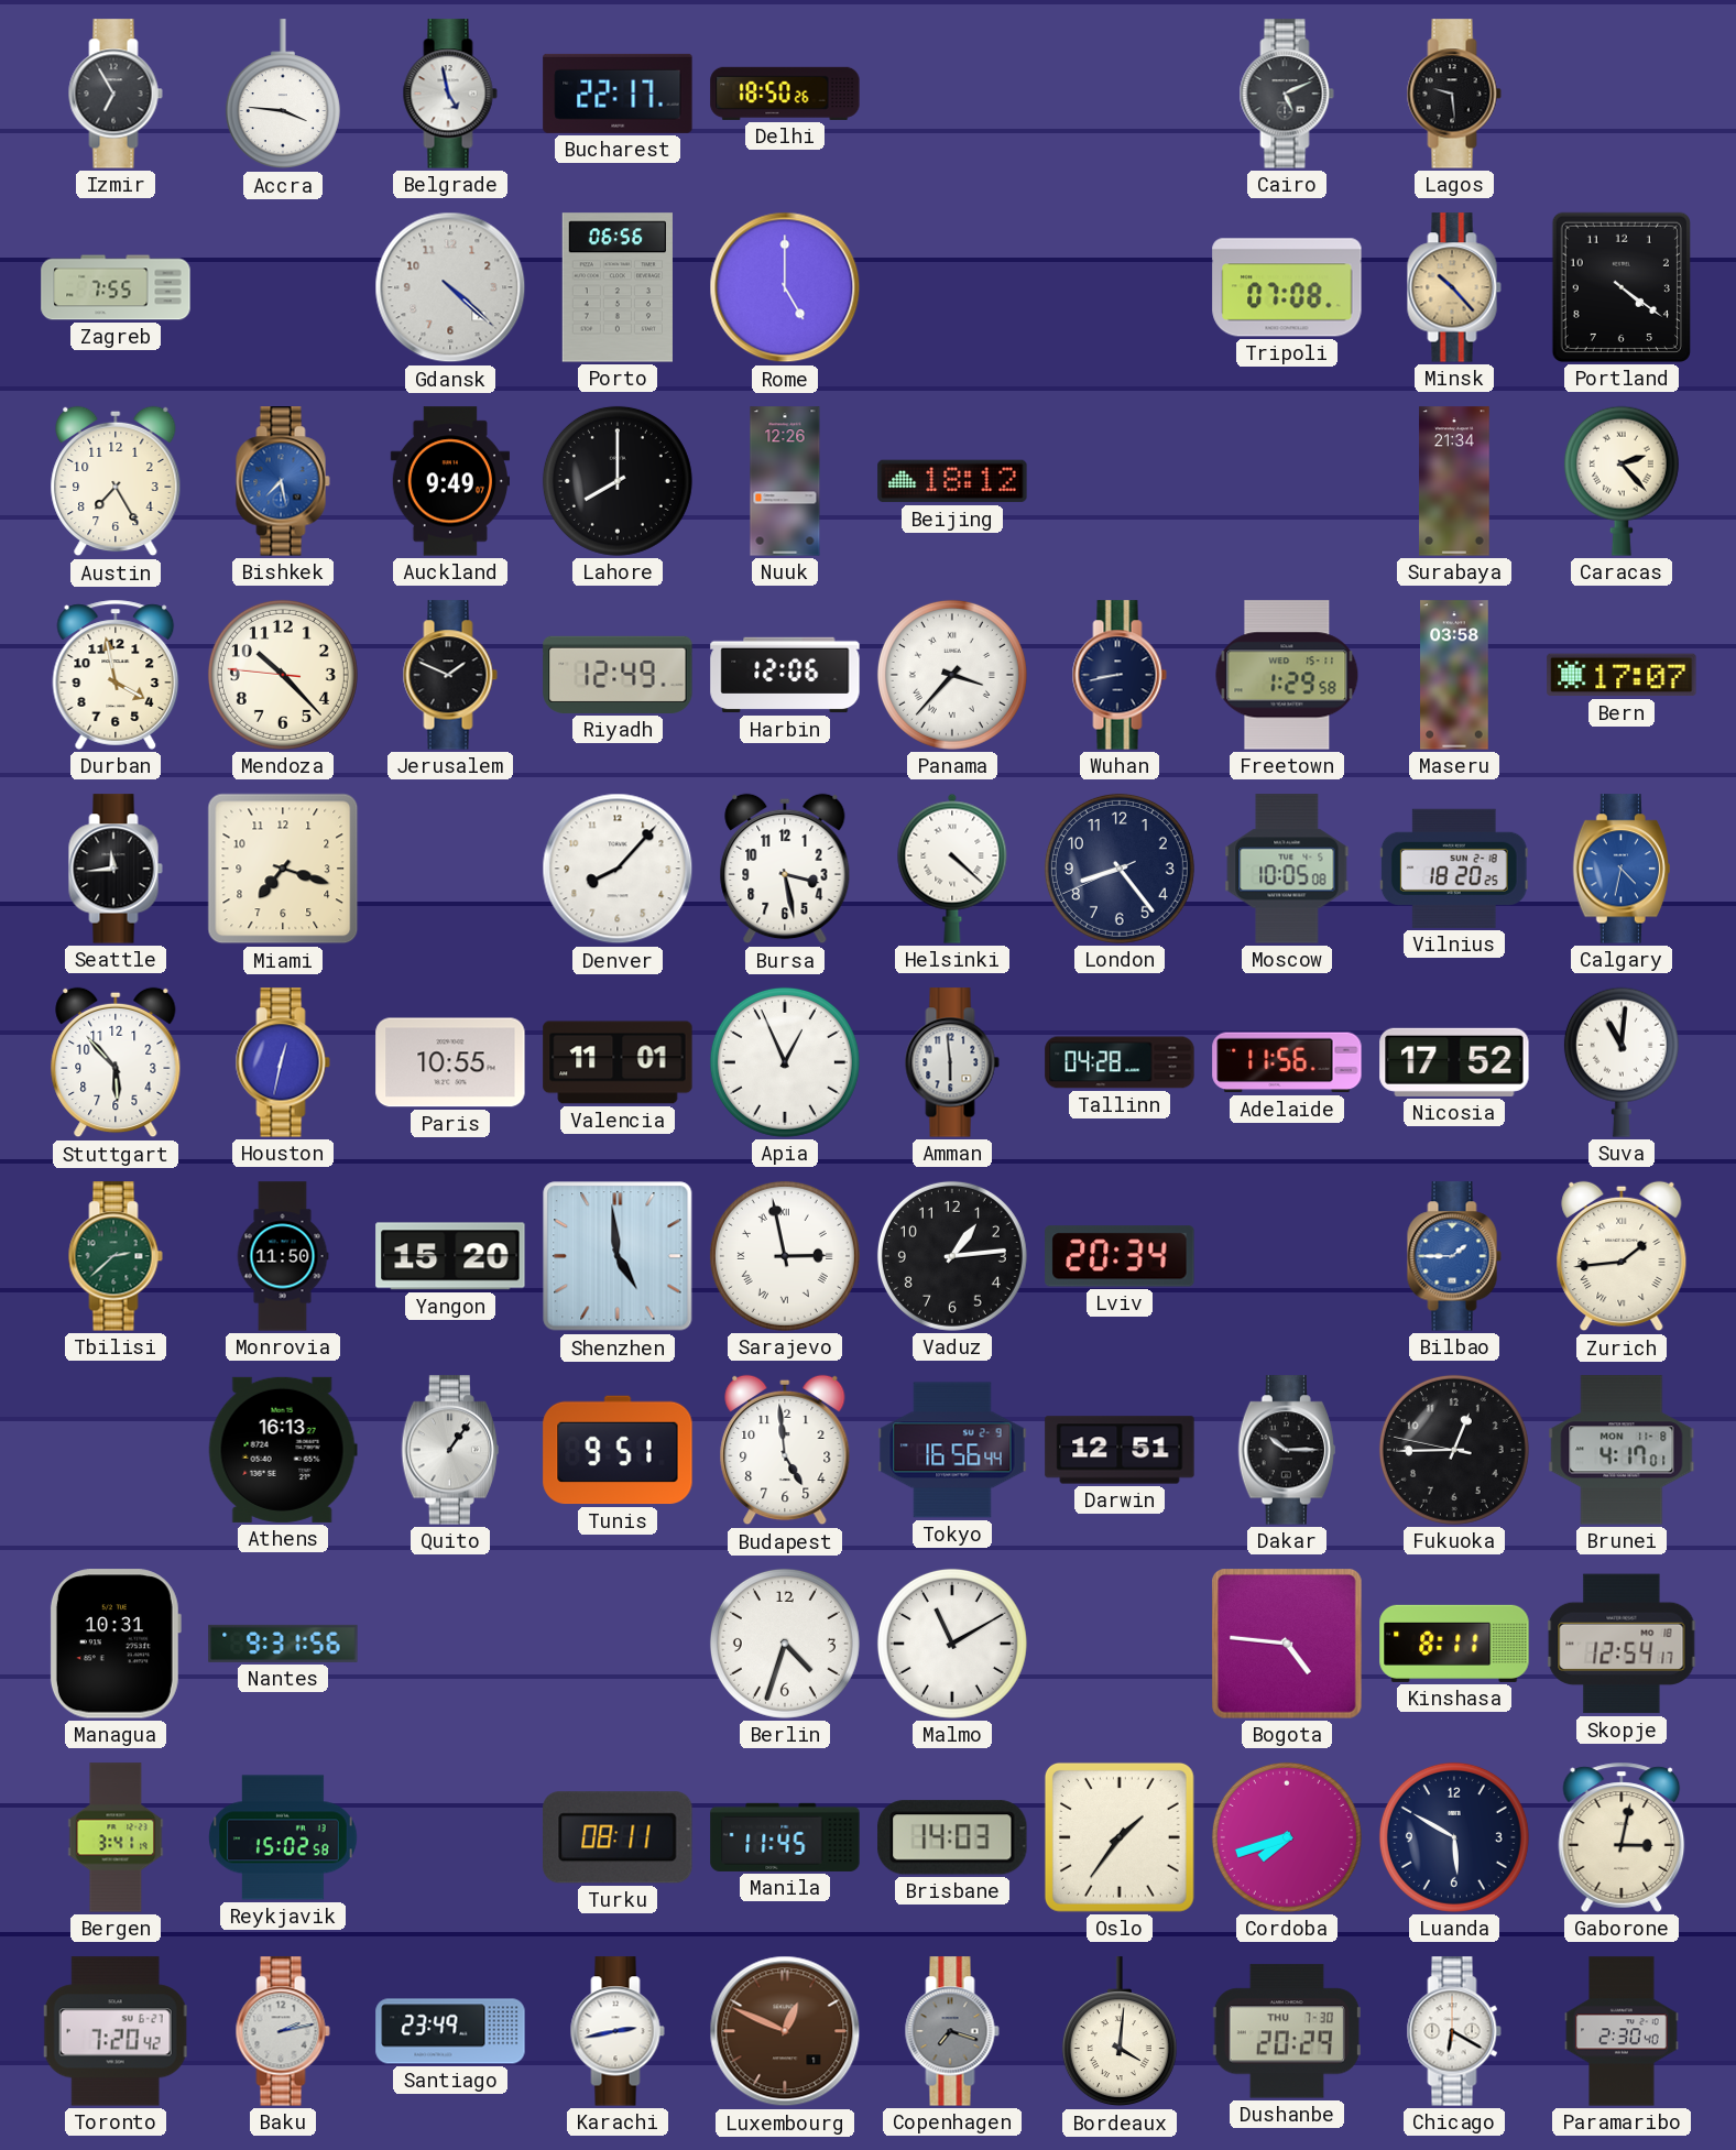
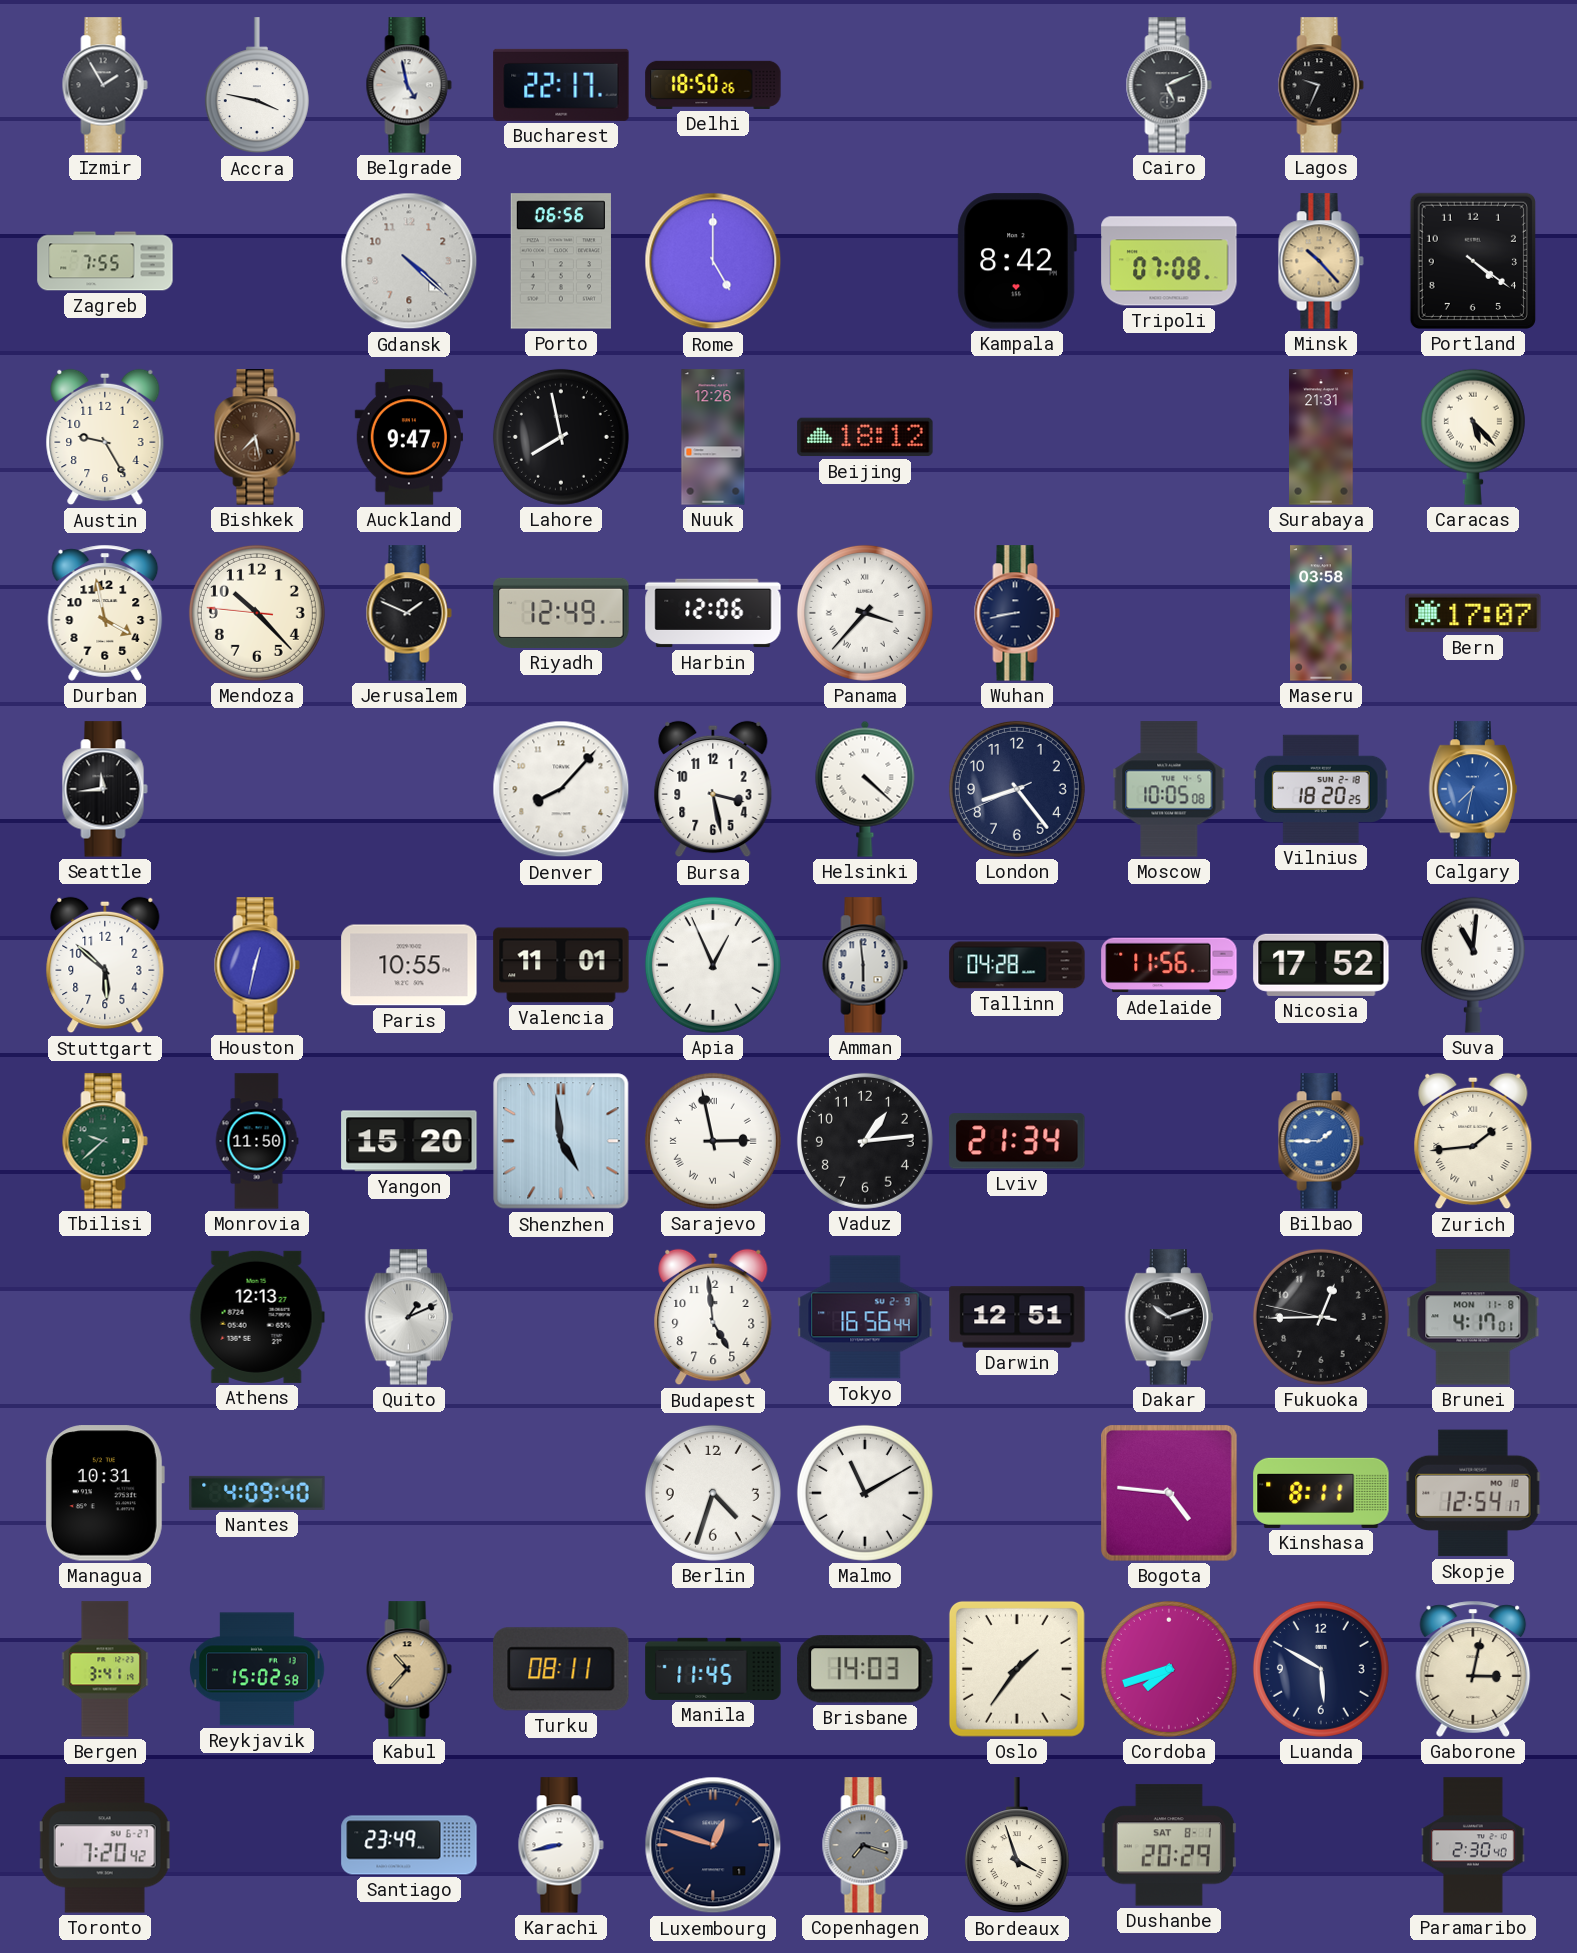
Izmir: 6:55 -> 1:55 (105, 85)
Accra: 3:46 -> 3:47 (257, 86)
Lagos: 9:29 -> 9:34 (1321, 85)
Kampala: none -> 8:42 (1017, 261)
Austin: 7:25 -> 9:25 (105, 437)
Bishkek dial: blue -> brown (257, 437)
Auckland: 9:49 -> 9:47 (408, 437)
Lahore: 8:00 -> 7:58 (561, 437)
Surabaya: 21:34 -> 21:31 (1321, 437)
Caracas: 2:23 -> 5:23 (1473, 437)
Freetown: 1:29 -> none (1287, 675)
Miami: 7:18 -> none (283, 869)
Calgary: 4:32 -> 7:32 (1472, 789)
Stuttgart: 5:53 -> 5:52 (105, 965)
Tbilisi: 2:38 -> 9:38 (105, 1141)
Lviv: 20:34 -> 21:34 (1017, 1141)
Athens: 16:13 -> 12:13 (257, 1317)
Quito: 1:06 -> 1:11 (408, 1317)
Tunis: 9:51 -> none (618, 1450)
Dakar: 10:15 -> 10:12 (1168, 1317)
Nantes: 9:31 -> 4:09 (257, 1493)
Kabul: none -> 10:37 (409, 1669)
Baku: 2:13 -> none (283, 2031)
Karachi: 2:43 -> 8:43 (561, 1845)
Luxembourg: 12:49 -> 12:48 (713, 1845)
Luxembourg dial: brown -> navy (713, 1845)
Bordeaux: 4:01 -> 3:57 (1017, 1846)
Dushanbe date: THU 7-30 -> SAT 8-1 (1169, 1845)
Chicago: 6:20 -> none (1454, 2031)
